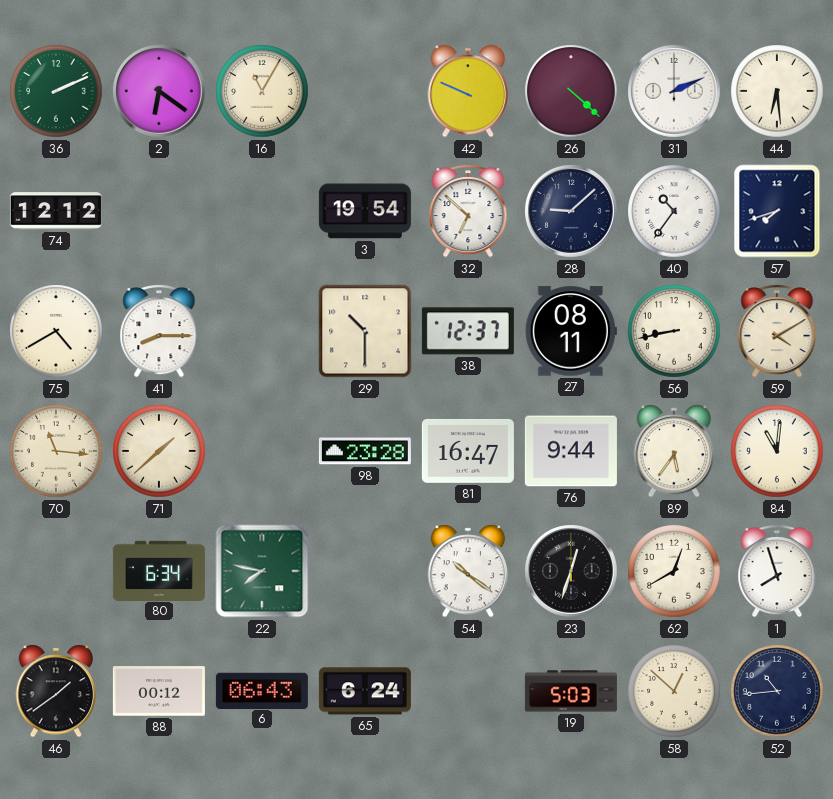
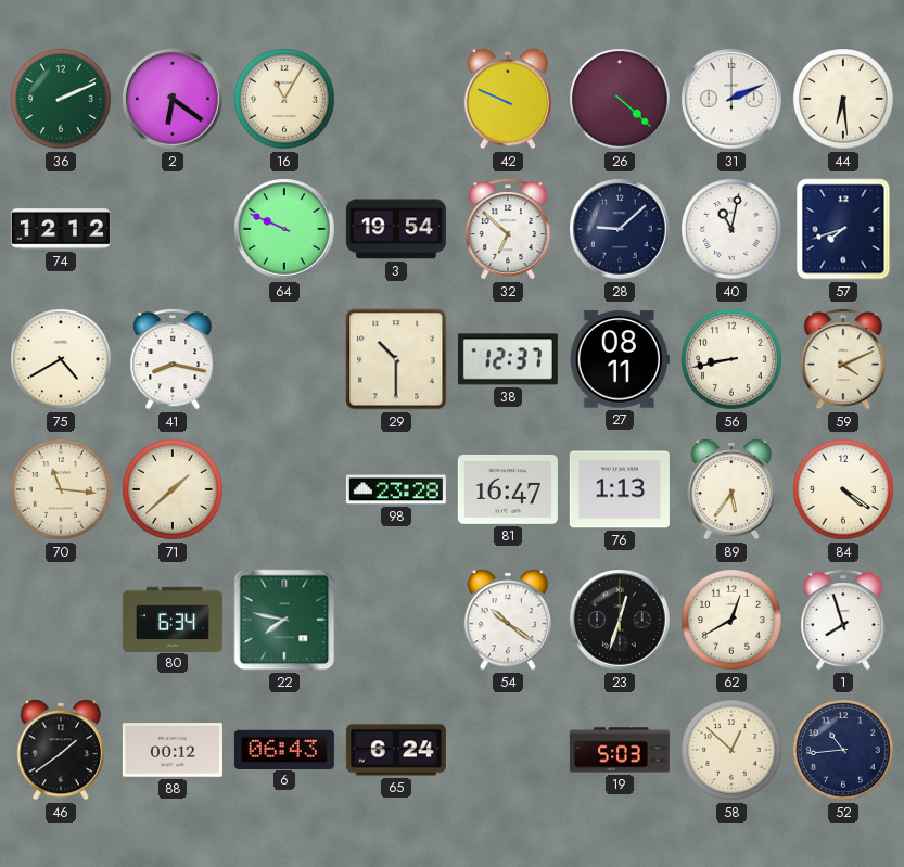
64: none -> 9:49 (285, 230)
40: 10:36 -> 11:02 (731, 229)
41: 8:15 -> 8:17 (173, 359)
59: 4:10 -> 4:11 (843, 359)
76: 9:44 -> 1:13 (620, 489)
84: 11:01 -> 4:21 (843, 489)
